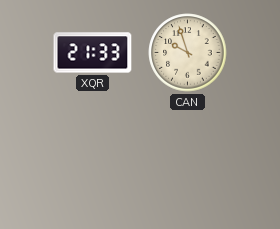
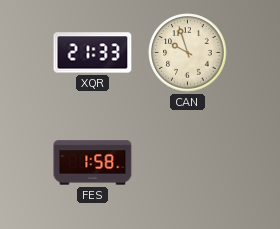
FES: none -> 1:58 (93, 163)
